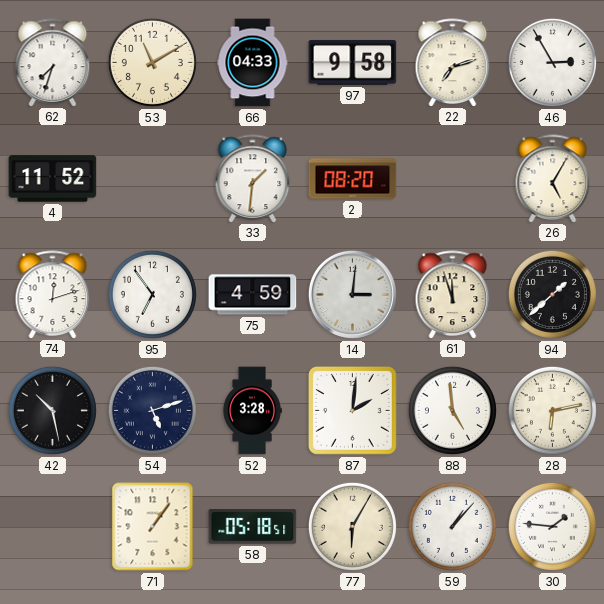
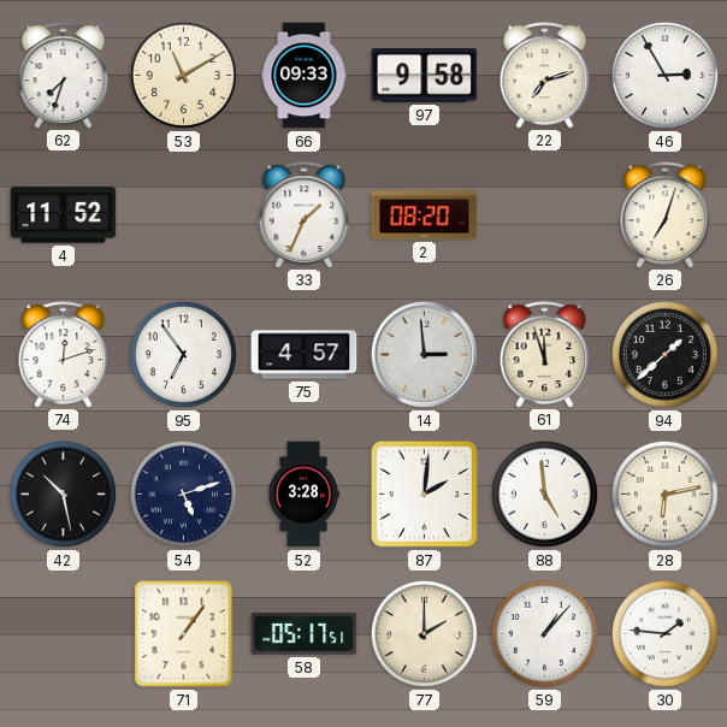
66: 04:33 -> 09:33 (305, 76)
33: 1:31 -> 1:34 (305, 214)
26: 5:05 -> 7:03 (666, 214)
75: 4:59 -> 4:57 (305, 355)
14: 3:01 -> 2:59 (424, 354)
58: 05:18 -> 05:17 (305, 634)
77: 6:05 -> 2:00 (424, 633)
